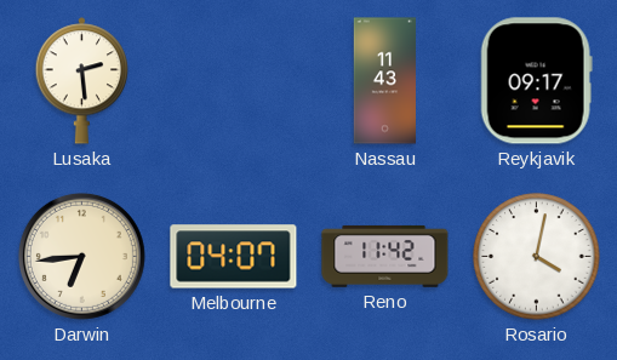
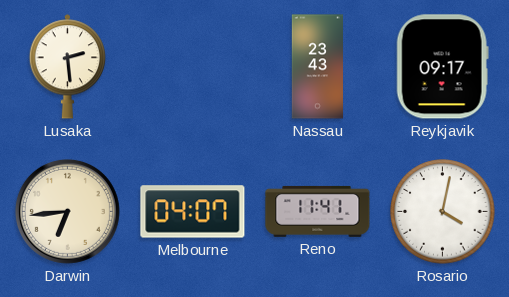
Nassau: 11:43 -> 23:43 (318, 67)
Reno: 11:42 -> 11:41 (318, 211)
